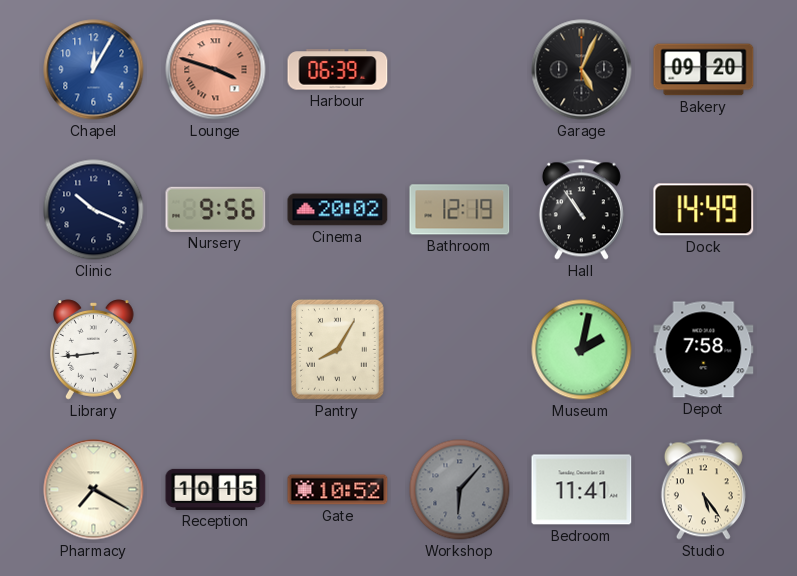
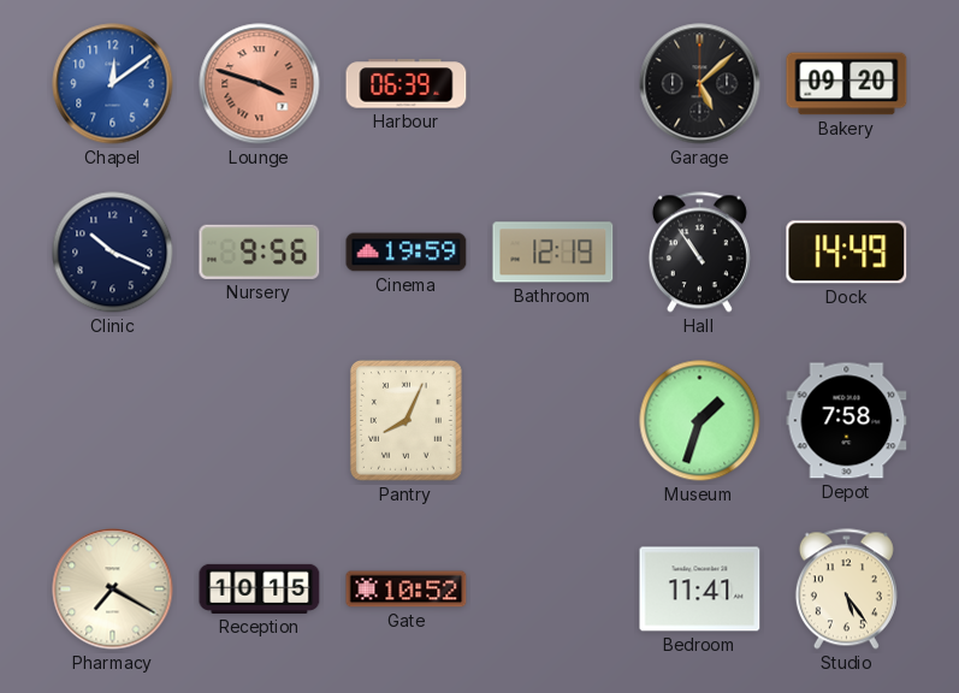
Chapel: 12:05 -> 12:09 (113, 84)
Garage: 5:04 -> 5:08 (700, 84)
Cinema: 20:02 -> 19:59 (407, 253)
Library: 8:44 -> none (94, 350)
Pantry: 8:05 -> 8:04 (405, 420)
Museum: 2:02 -> 1:33 (700, 421)
Workshop: 6:07 -> none (460, 490)
